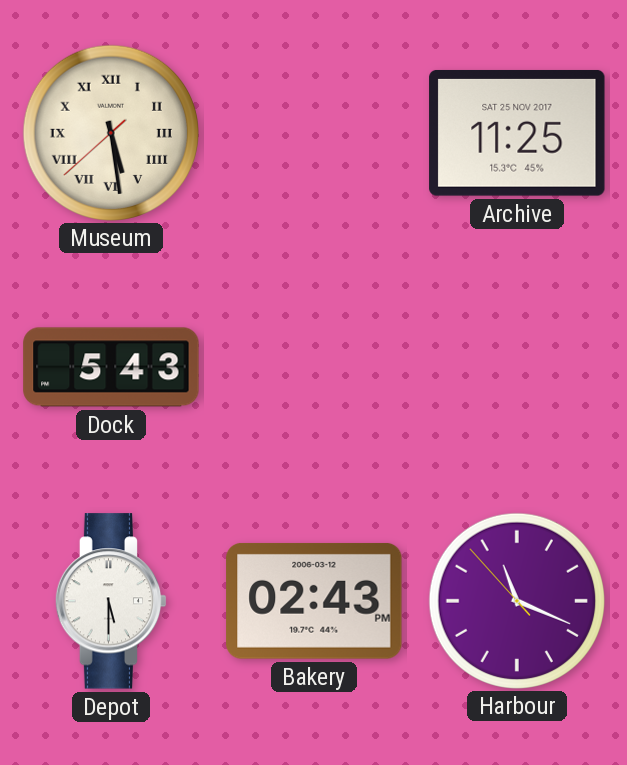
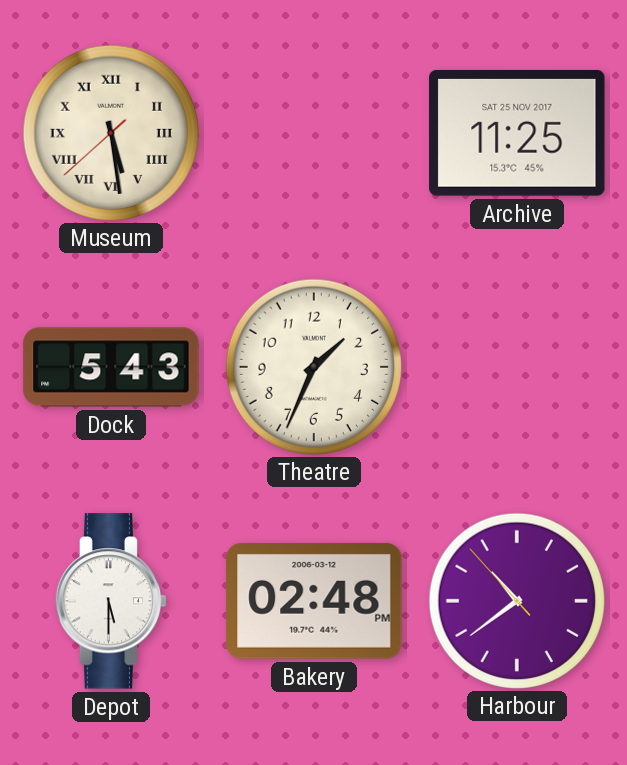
Theatre: none -> 1:34 (313, 366)
Bakery: 02:43 -> 02:48 (314, 601)
Harbour: 11:18 -> 10:38 (516, 600)
